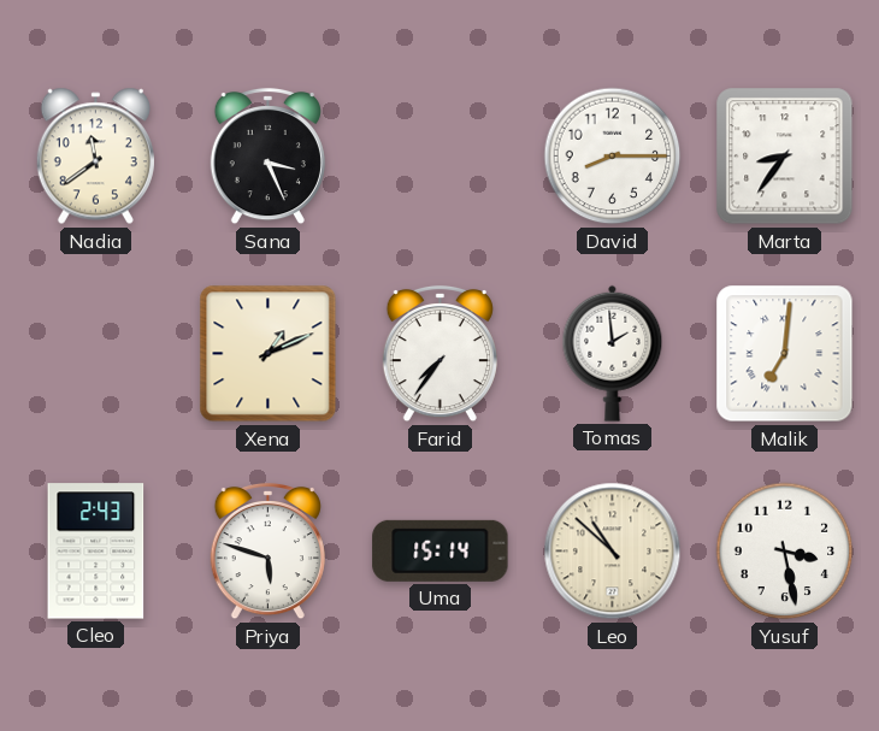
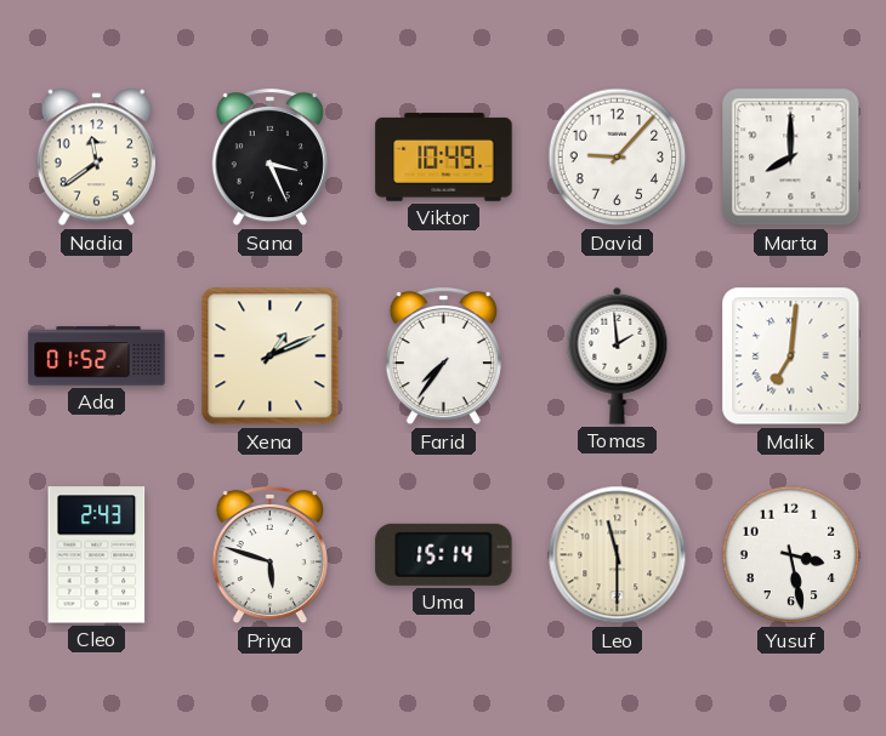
Viktor: none -> 10:49 (444, 158)
David: 8:15 -> 9:07 (618, 158)
Marta: 8:36 -> 8:00 (791, 158)
Ada: none -> 01:52 (97, 356)
Leo: 10:52 -> 11:30 (618, 555)
